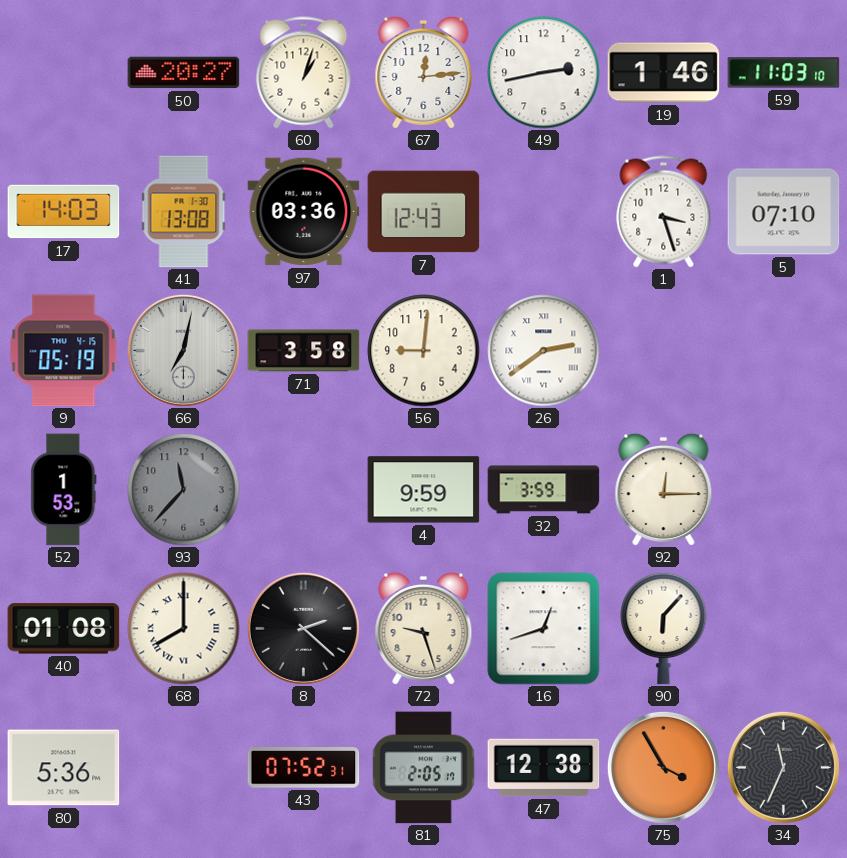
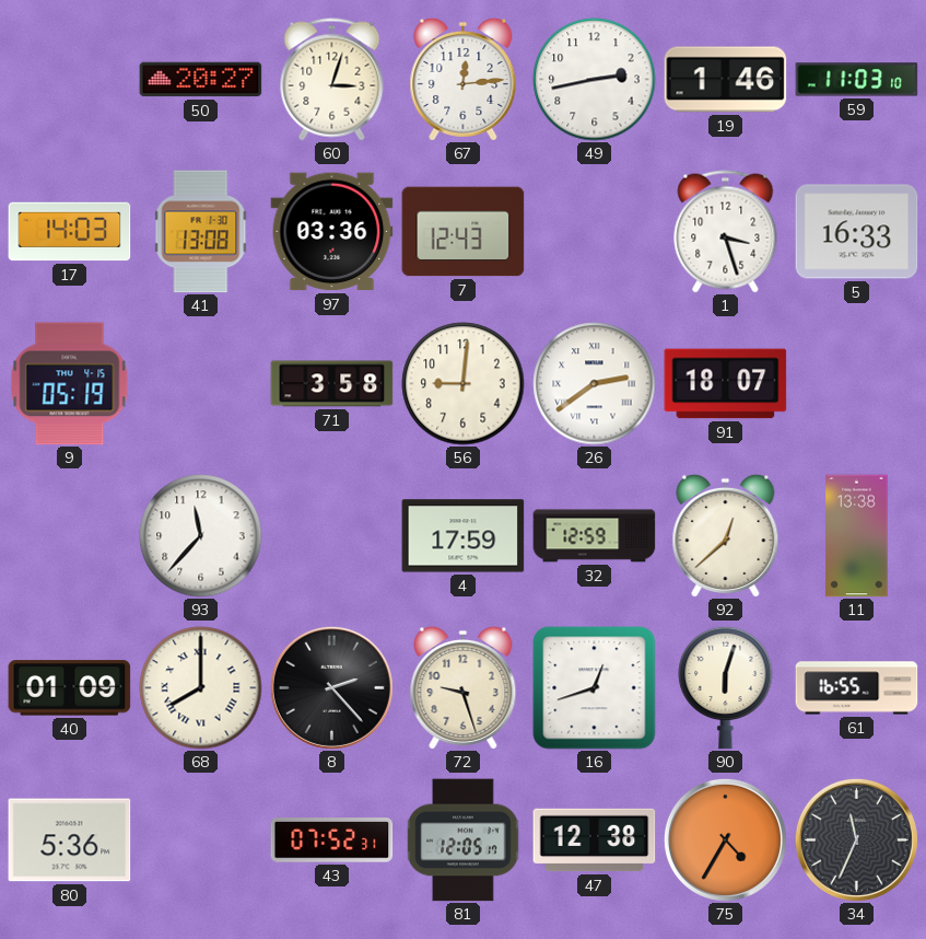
60: 1:03 -> 3:03 (332, 80)
5: 07:10 -> 16:33 (857, 232)
66: 7:02 -> none (183, 350)
91: none -> 18:07 (726, 384)
52: 1:53 -> none (64, 490)
93 dial: grey -> white (201, 536)
4: 9:59 -> 17:59 (464, 536)
32: 3:59 -> 12:59 (595, 536)
92: 12:15 -> 12:38 (726, 535)
11: none -> 13:38 (857, 536)
40: 01:08 -> 01:09 (70, 688)
8: 2:22 -> 2:23 (331, 687)
90: 6:07 -> 6:03 (726, 687)
61: none -> 16:55 (857, 688)
81: 2:05 -> 12:05 (464, 841)
75: 3:55 -> 4:35 (725, 839)
